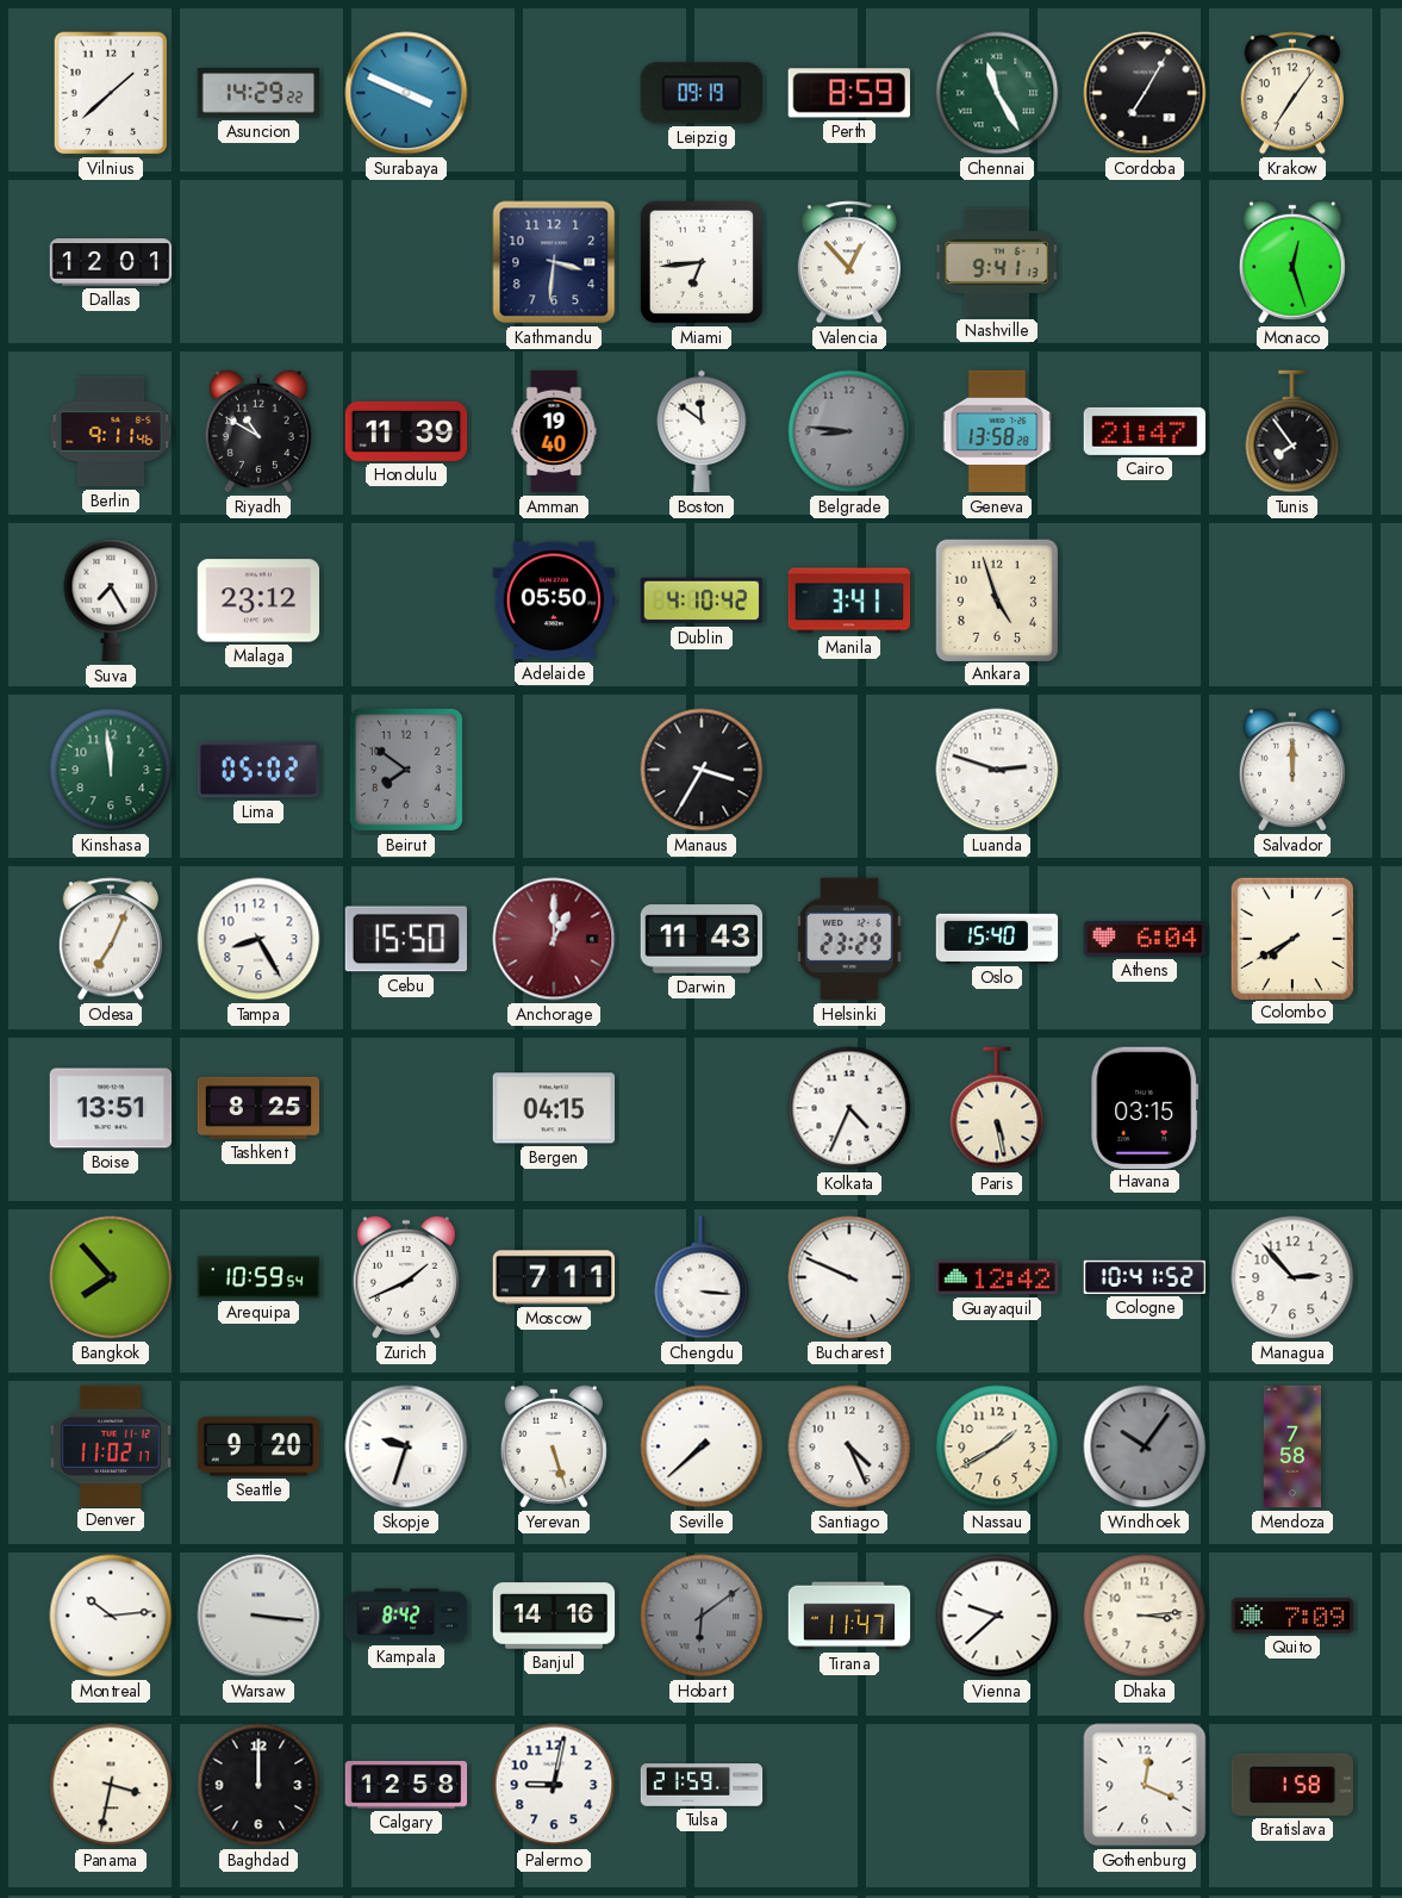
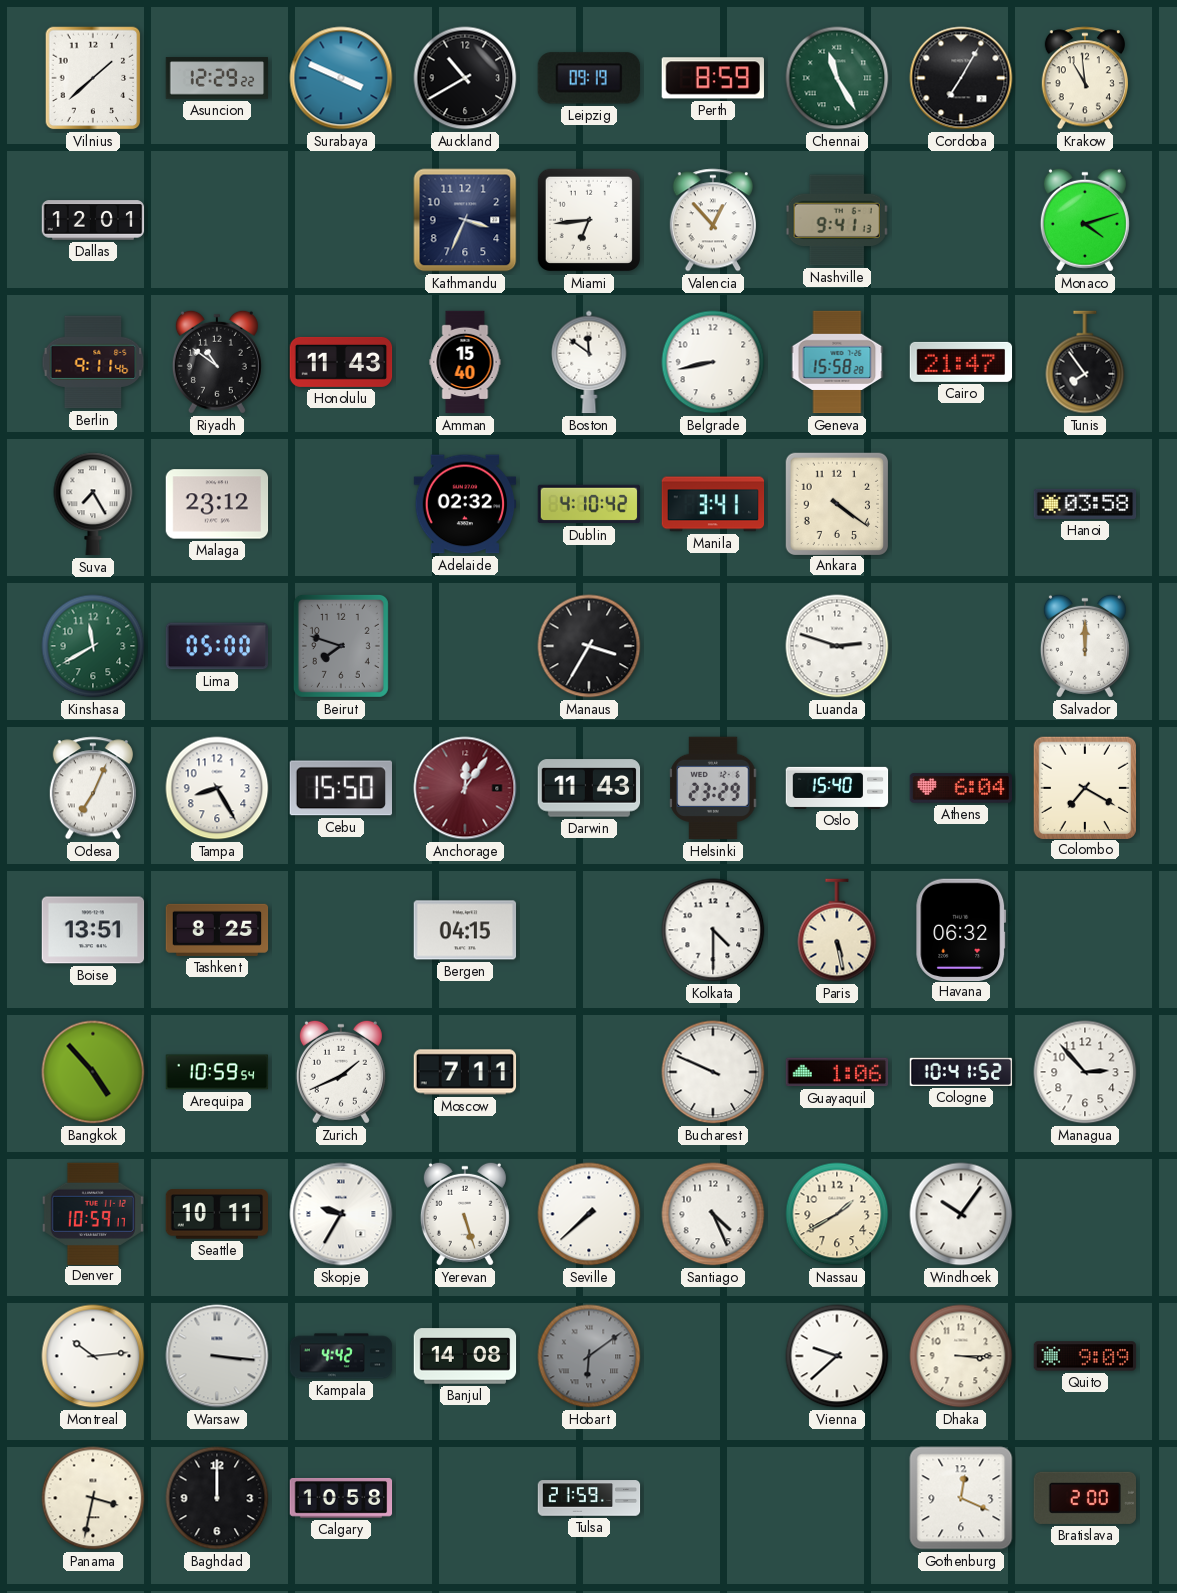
Asuncion: 14:29 -> 12:29 (217, 78)
Auckland: none -> 10:40 (465, 78)
Krakow: 7:06 -> 10:59 (1085, 78)
Kathmandu: 3:31 -> 3:34 (465, 220)
Monaco: 12:27 -> 4:12 (1085, 220)
Riyadh: 10:50 -> 10:51 (217, 362)
Honolulu: 11:39 -> 11:43 (341, 362)
Amman: 19:40 -> 15:40 (465, 362)
Belgrade: 8:46 -> 8:43 (713, 362)
Belgrade dial: grey -> white (713, 362)
Geneva: 13:58 -> 15:58 (837, 362)
Adelaide: 05:50 -> 02:32 (465, 504)
Ankara: 4:57 -> 4:21 (836, 503)
Hanoi: none -> 03:58 (1085, 504)
Kinshasa: 11:59 -> 11:40 (93, 646)
Lima: 05:02 -> 05:00 (217, 646)
Beirut: 7:51 -> 7:48 (341, 646)
Anchorage: 1:00 -> 12:06 (465, 788)
Colombo: 7:40 -> 7:20 (1084, 787)
Kolkata: 4:34 -> 4:30 (713, 930)
Havana: 03:15 -> 06:32 (961, 929)
Bangkok: 7:53 -> 4:53 (93, 1072)
Chengdu: 3:16 -> none (702, 1277)
Guayaquil: 12:42 -> 1:06 (837, 1072)
Denver: 11:02 -> 10:59 (93, 1213)
Seattle: 9:20 -> 10:11 (217, 1214)
Skopje: 9:33 -> 9:35 (341, 1214)
Windhoek dial: grey -> white (961, 1214)
Mendoza: 7:58 -> none (1291, 1446)
Kampala: 8:42 -> 4:42 (341, 1356)
Banjul: 14:16 -> 14:08 (465, 1356)
Tirana: 11:47 -> none (849, 1616)
Dhaka: 3:14 -> 3:15 (961, 1356)
Quito: 7:09 -> 9:09 (1085, 1356)
Calgary: 12:58 -> 10:58 (341, 1498)
Palermo: 9:02 -> none (554, 1785)
Bratislava: 1:58 -> 2:00 (1084, 1498)
